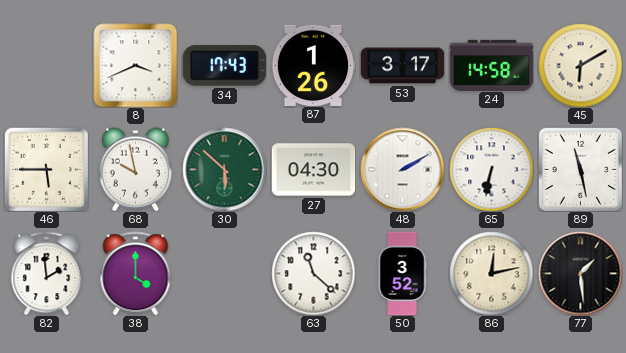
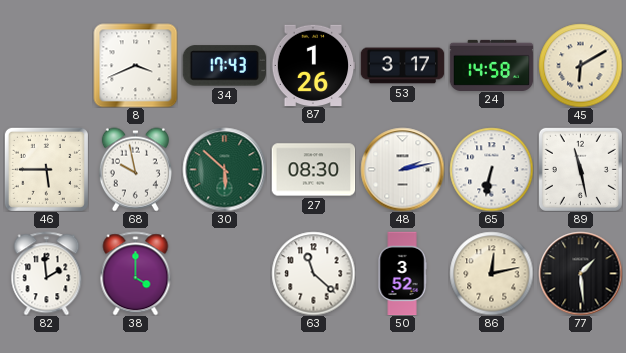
27: 04:30 -> 08:30 (313, 170)
48: 2:10 -> 2:13 (402, 169)
